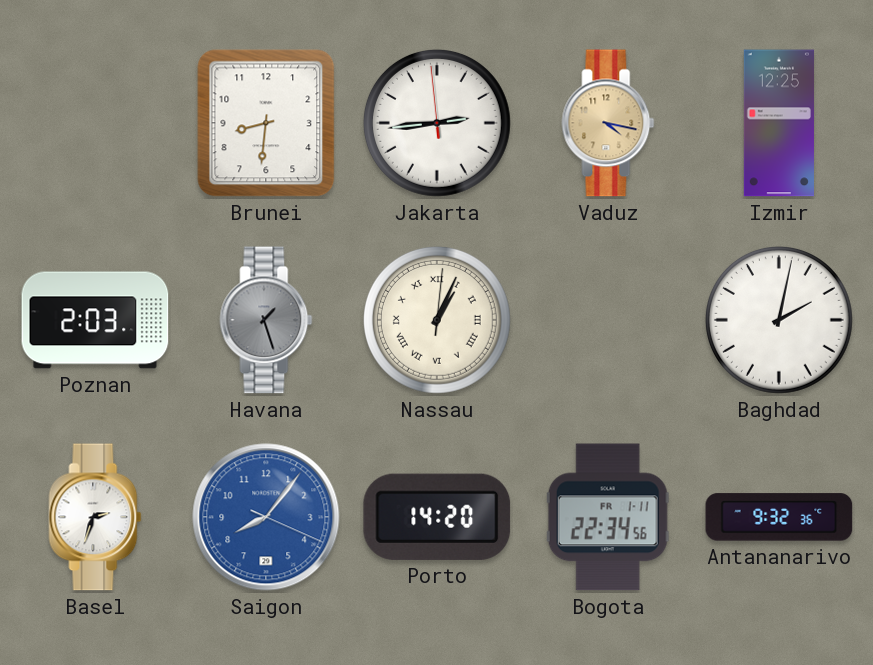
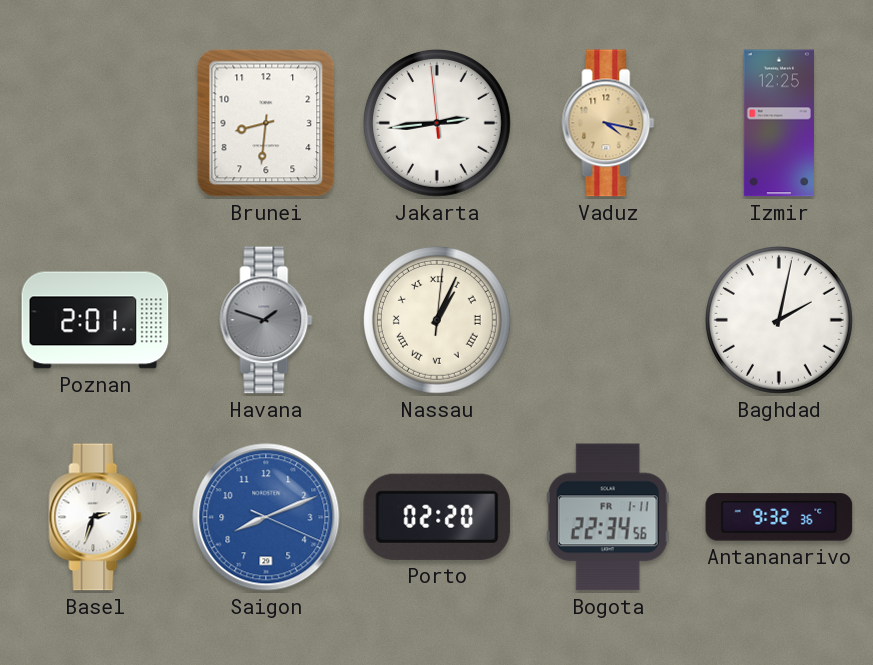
Poznan: 2:03 -> 2:01 (95, 320)
Havana: 1:27 -> 1:48 (266, 320)
Saigon: 8:06 -> 8:11 (266, 517)
Porto: 14:20 -> 02:20 (437, 517)
